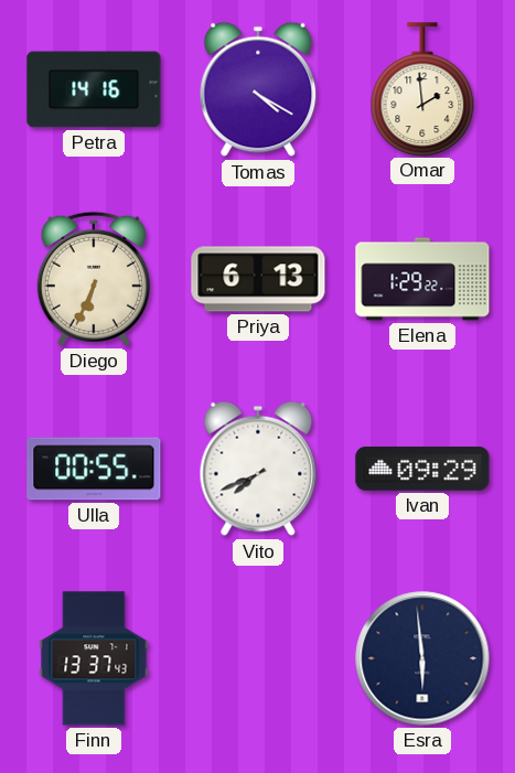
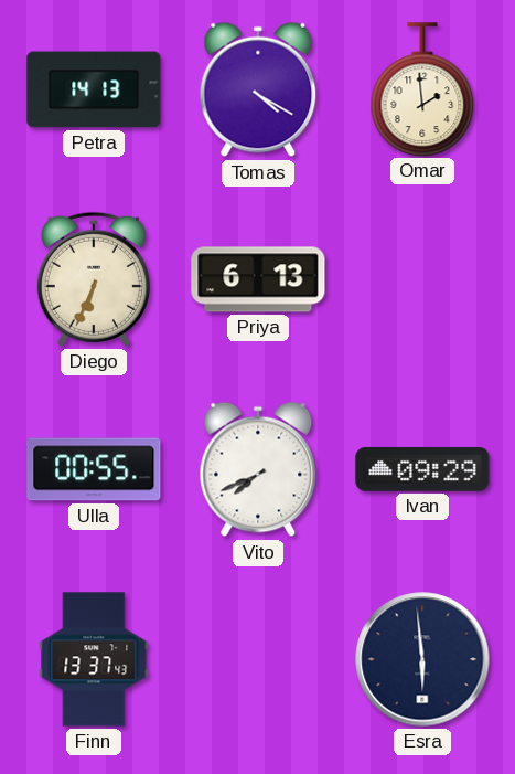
Petra: 14:16 -> 14:13 (94, 89)
Elena: 1:29 -> none (422, 279)
